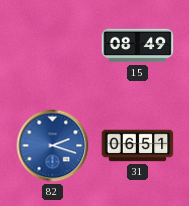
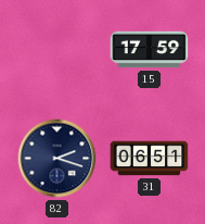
15: 08:49 -> 17:59 (150, 50)
82 dial: blue -> navy (57, 159)
